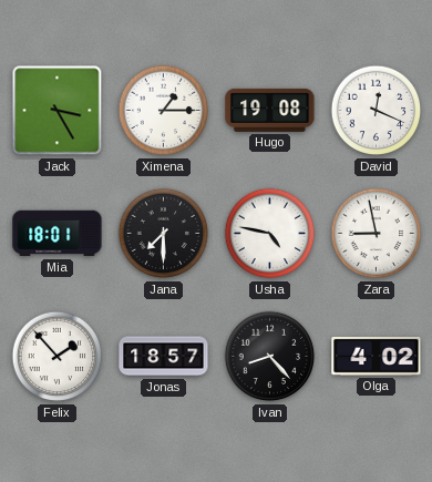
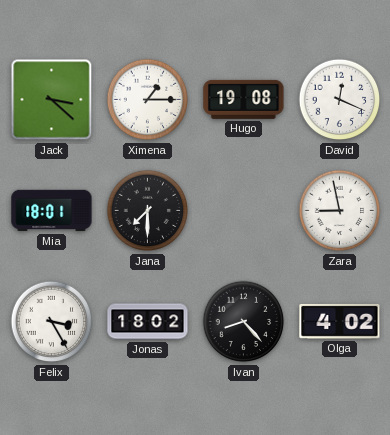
Jack: 3:25 -> 3:22 (52, 100)
Usha: 4:47 -> none (270, 234)
Felix: 1:53 -> 3:25 (52, 322)
Jonas: 18:57 -> 18:02 (148, 322)
